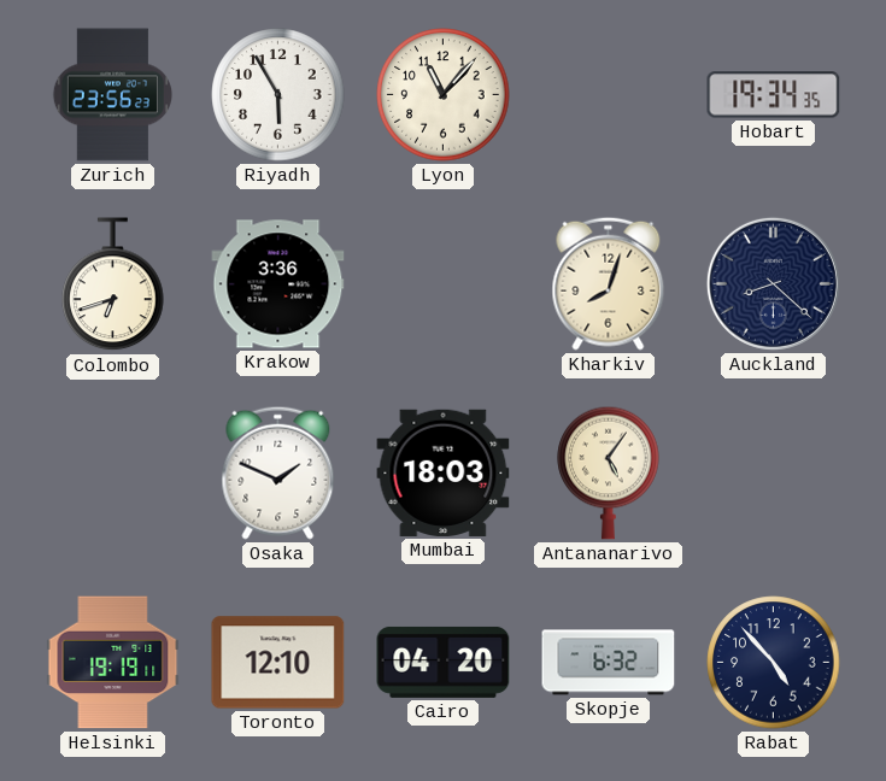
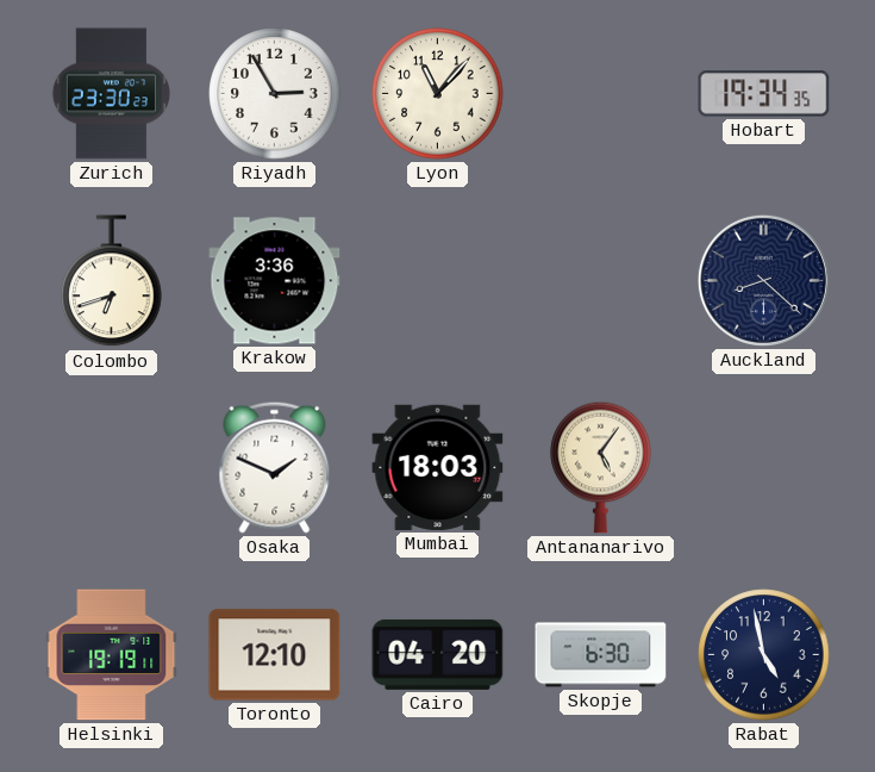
Zurich: 23:56 -> 23:30 (111, 94)
Riyadh: 5:55 -> 2:55 (275, 94)
Kharkiv: 8:03 -> none (609, 283)
Skopje: 6:32 -> 6:30 (601, 655)
Rabat: 4:53 -> 4:58 (764, 655)
